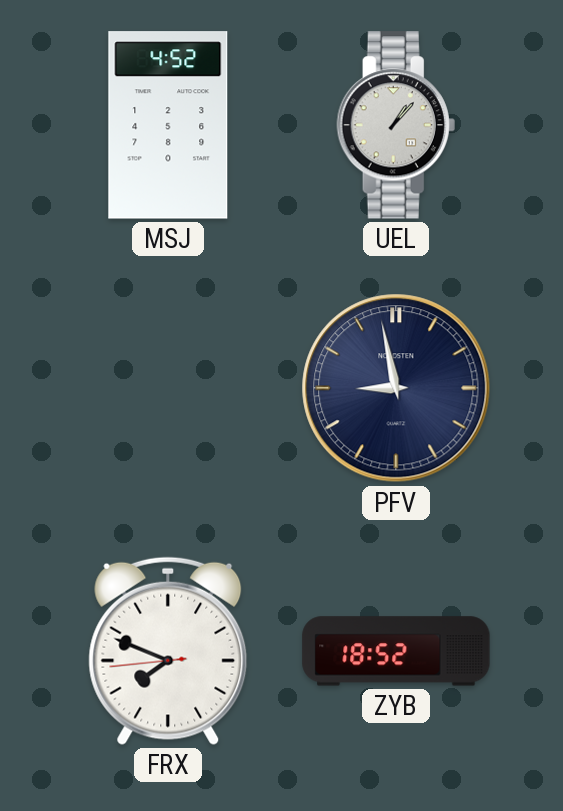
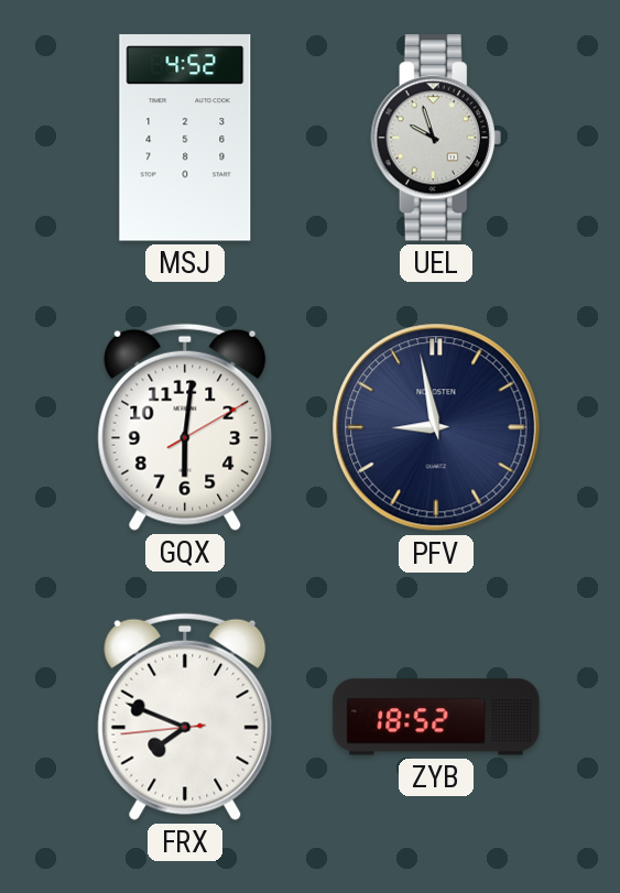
UEL: 1:07 -> 9:57 (436, 138)
GQX: none -> 6:01 (185, 427)
